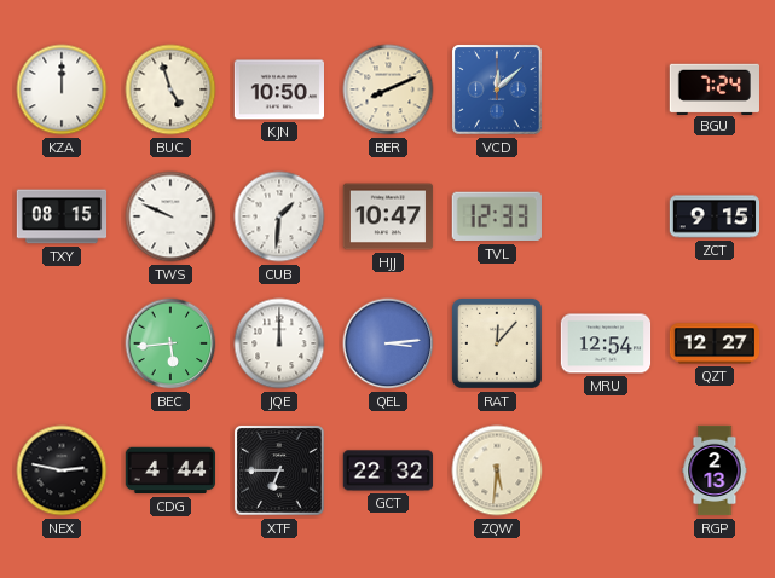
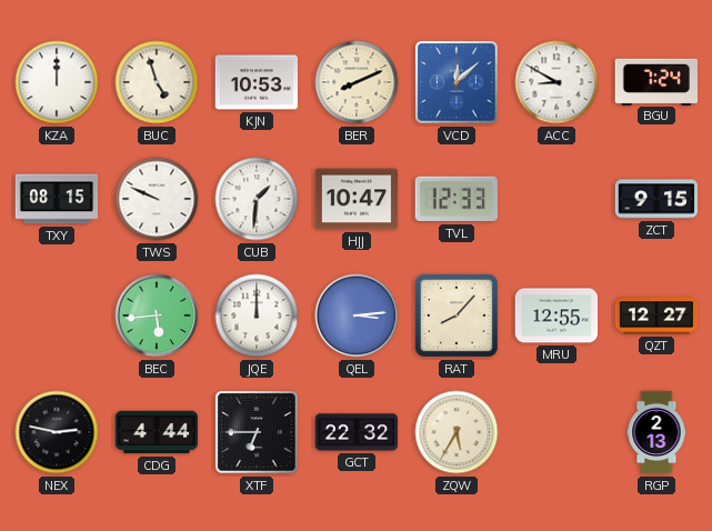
KJN: 10:50 -> 10:53 (255, 82)
ACC: none -> 8:50 (556, 82)
RAT: 12:07 -> 8:07 (457, 315)
MRU: 12:54 -> 12:55 (556, 315)
ZQW: 5:31 -> 5:35 (457, 432)
